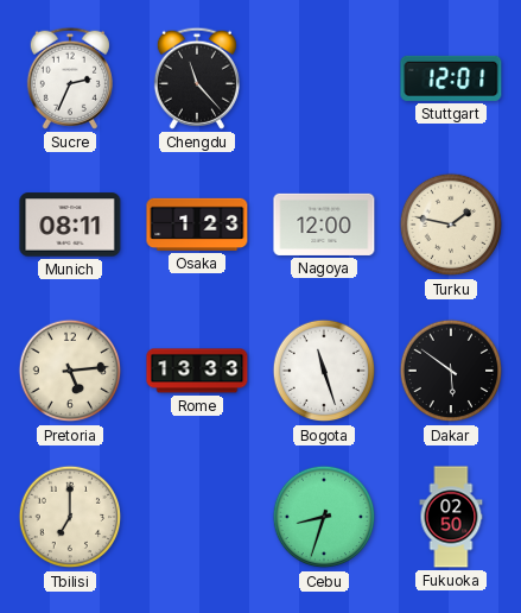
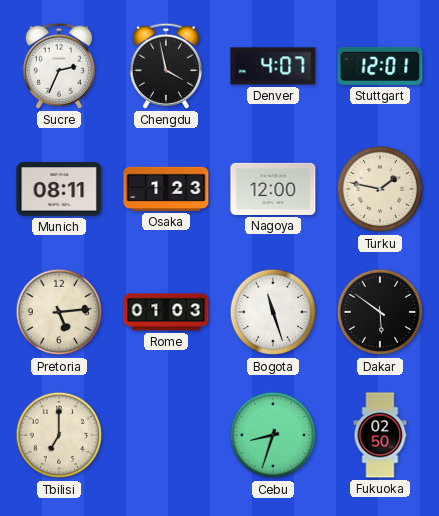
Chengdu: 11:23 -> 3:58 (166, 66)
Denver: none -> 4:07 (273, 66)
Rome: 13:33 -> 01:03 (166, 312)
